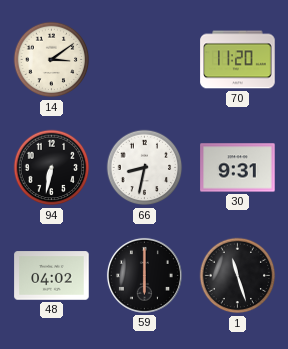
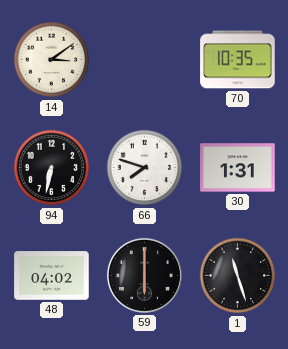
70: 11:20 -> 10:35 (238, 60)
66: 8:32 -> 7:48 (145, 168)
30: 9:31 -> 1:31 (238, 168)
